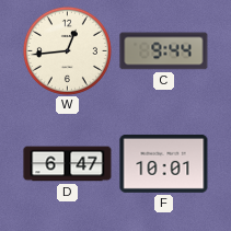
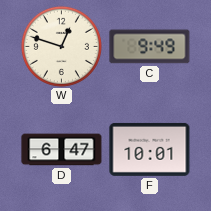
W: 12:44 -> 12:48 (61, 46)
C: 9:44 -> 9:49 (150, 47)
